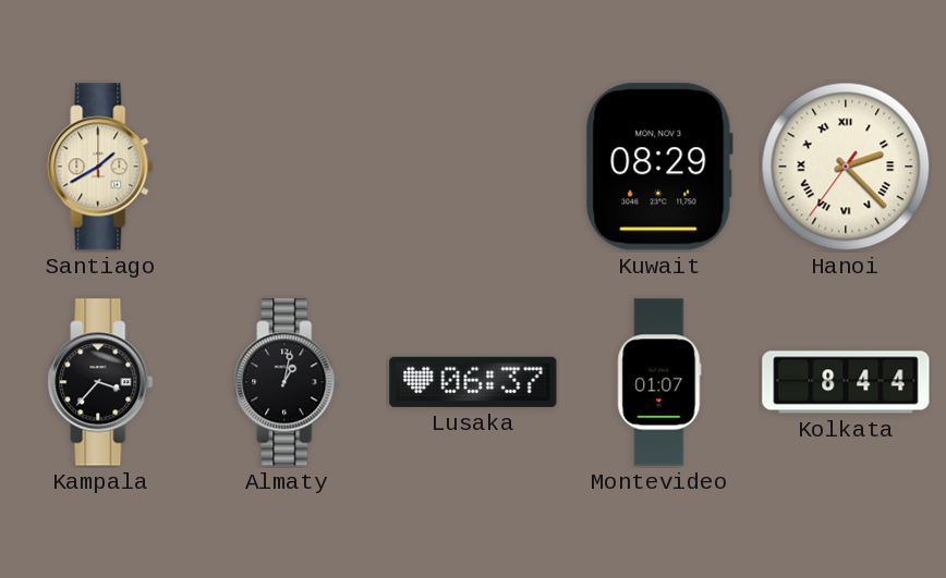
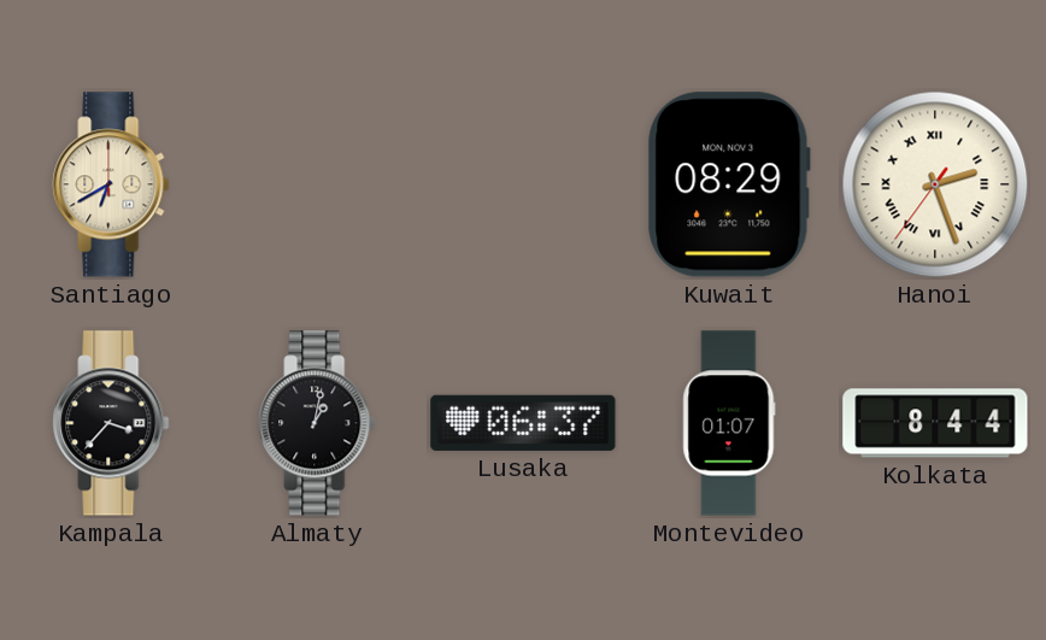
Santiago: 1:40 -> 6:40 (111, 184)
Hanoi: 2:22 -> 2:26 (935, 184)
